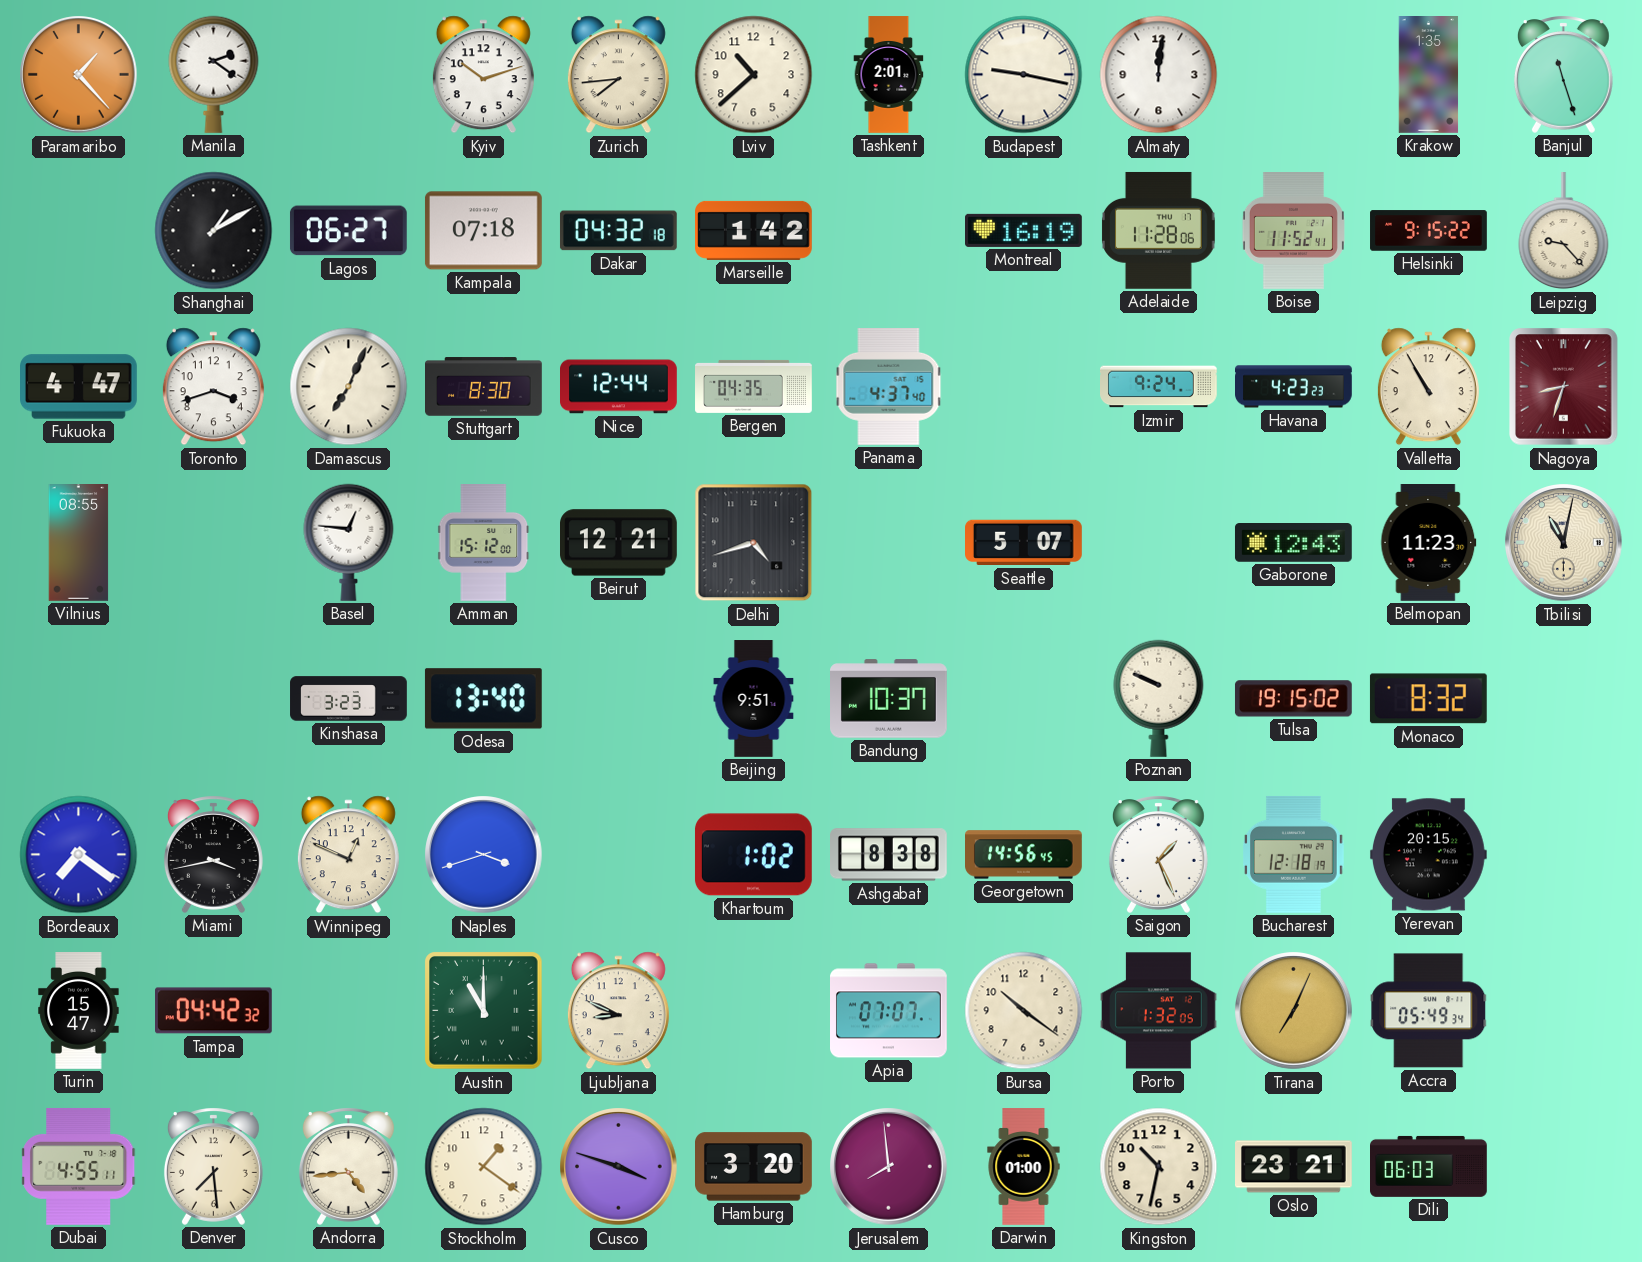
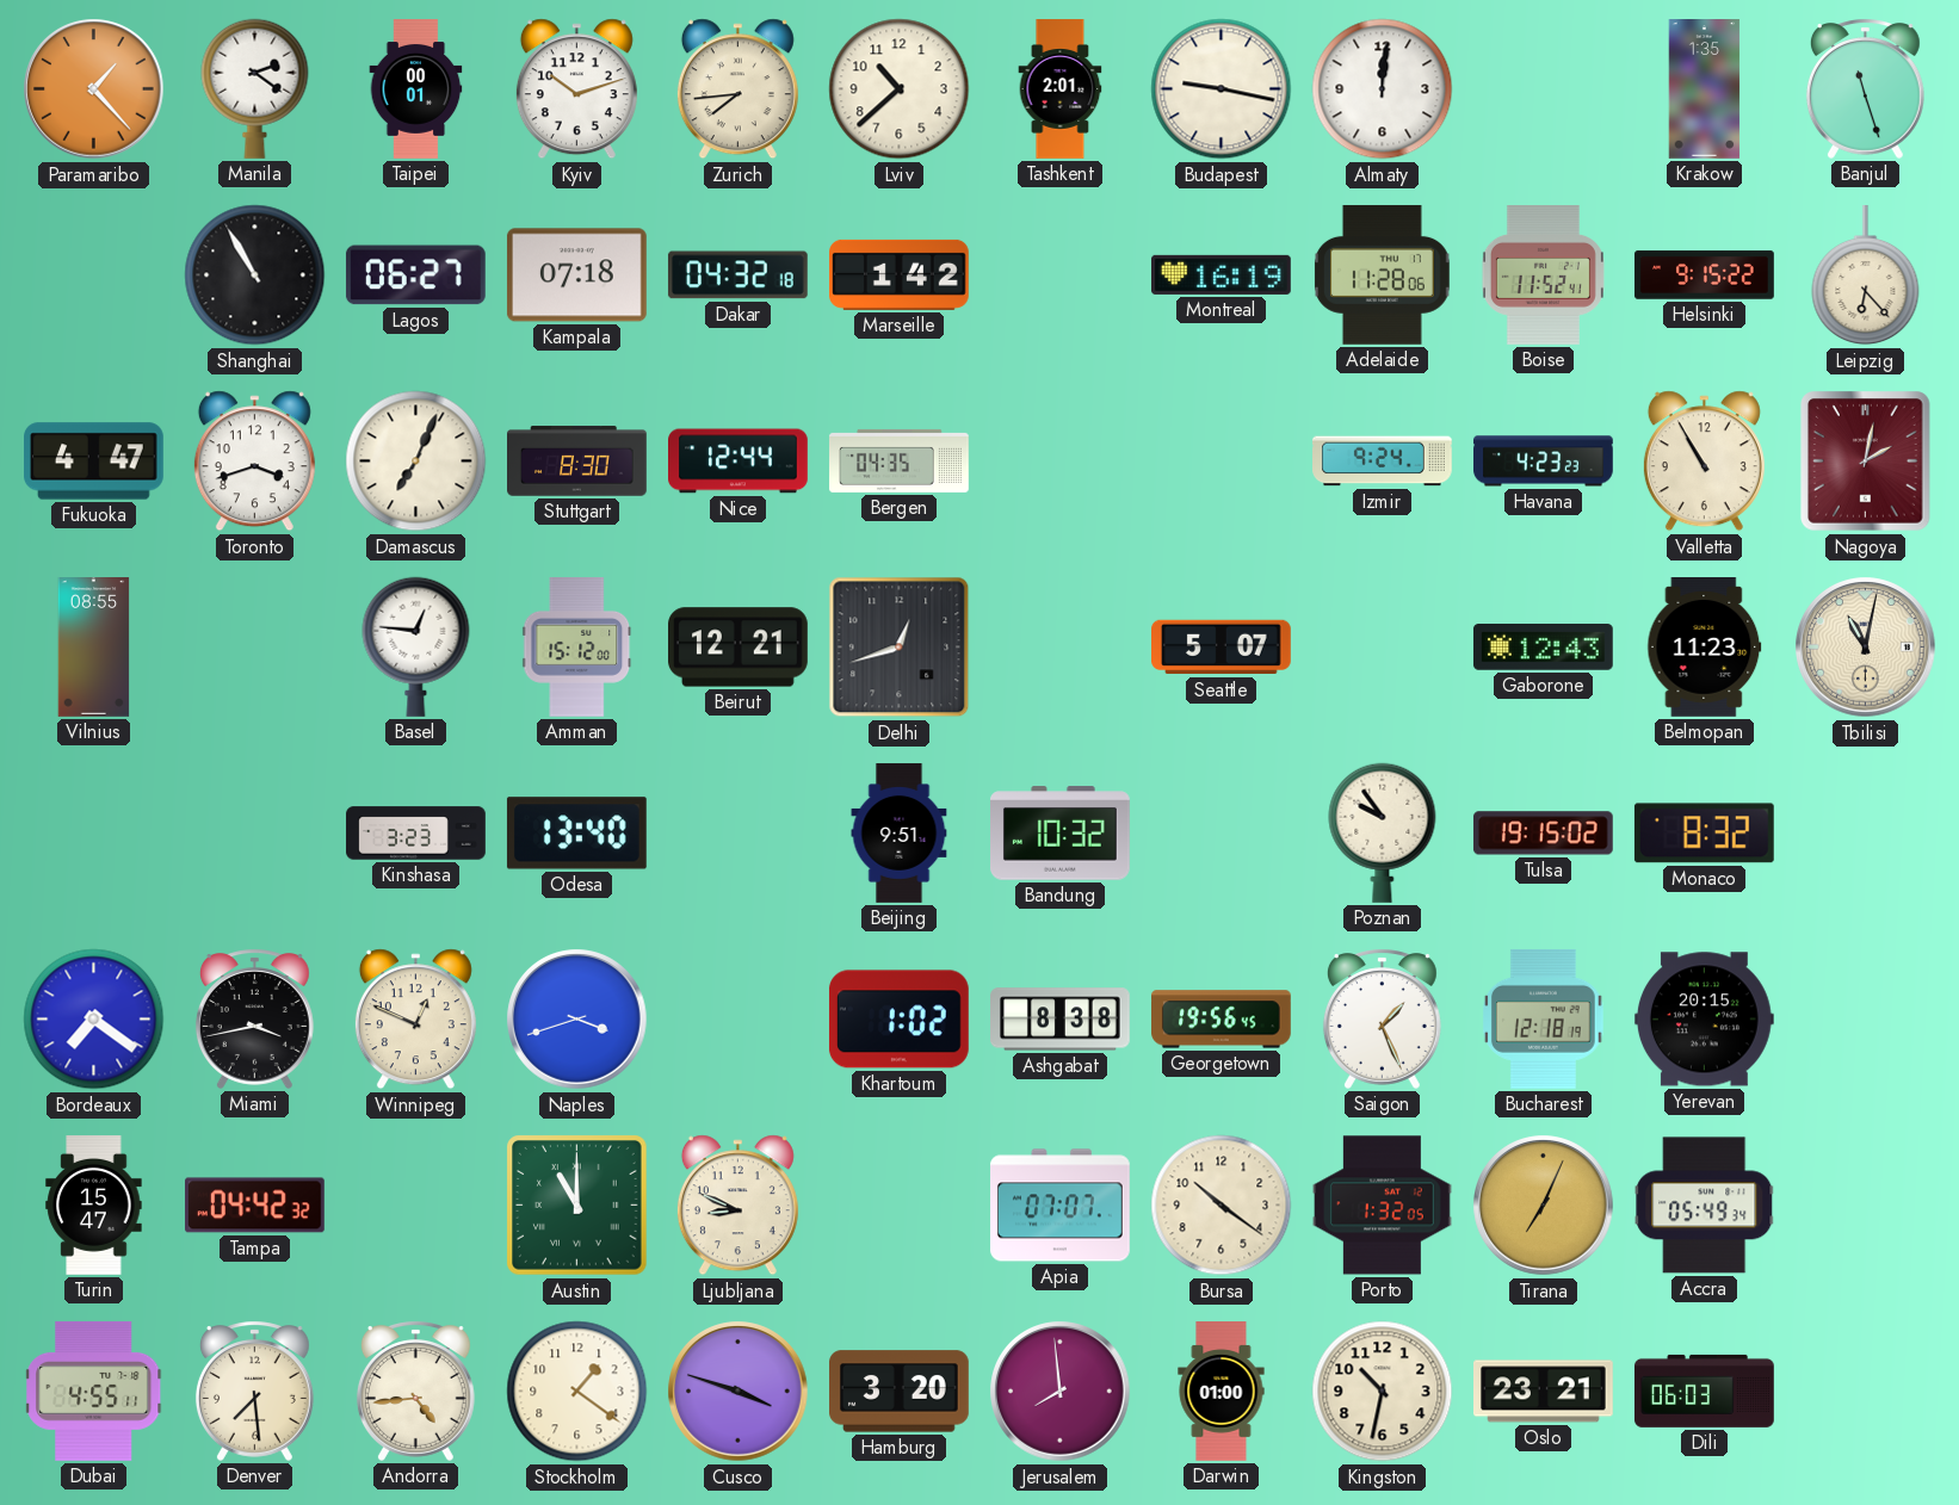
Taipei: none -> 00:01 (416, 89)
Shanghai: 1:10 -> 10:55 (255, 275)
Leipzig: 9:23 -> 6:23 (1866, 277)
Panama: 4:37 -> none (889, 387)
Nagoya: 8:33 -> 2:02 (1866, 462)
Delhi: 4:42 -> 12:42 (900, 648)
Bandung: 10:37 -> 10:32 (1061, 834)
Poznan: 9:49 -> 9:54 (1383, 832)
Georgetown: 14:56 -> 19:56 (1222, 1020)
